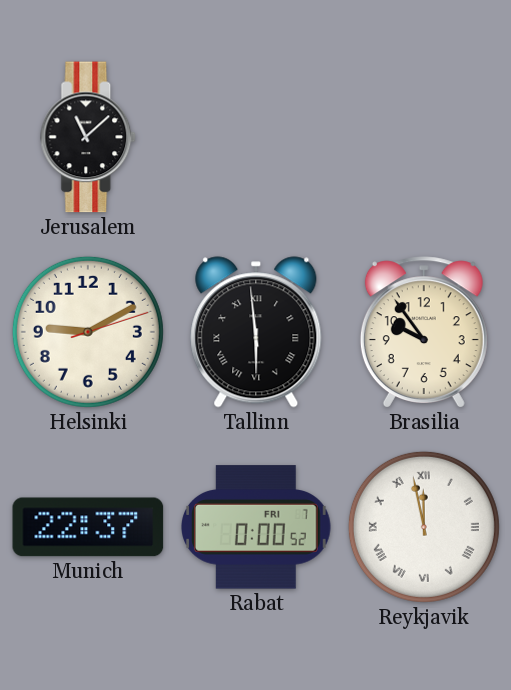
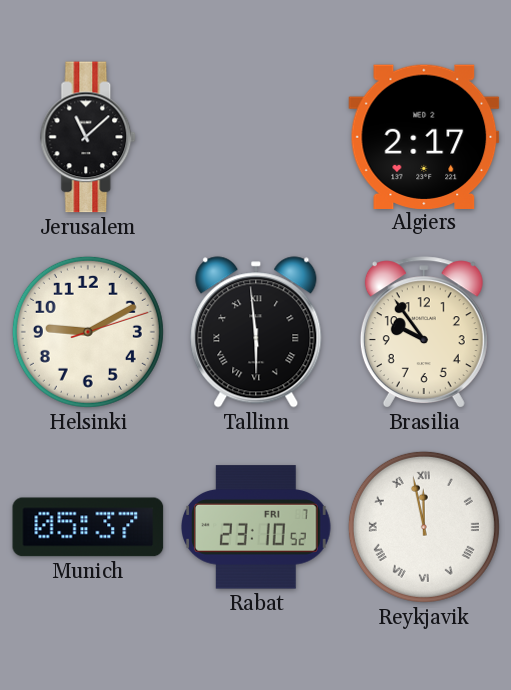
Algiers: none -> 2:17 (424, 136)
Munich: 22:37 -> 05:37 (88, 527)
Rabat: 0:00 -> 23:10 (257, 527)
